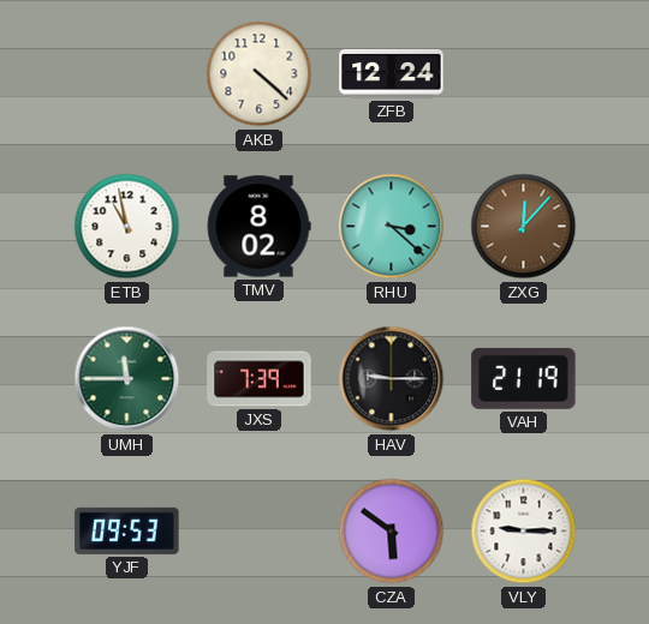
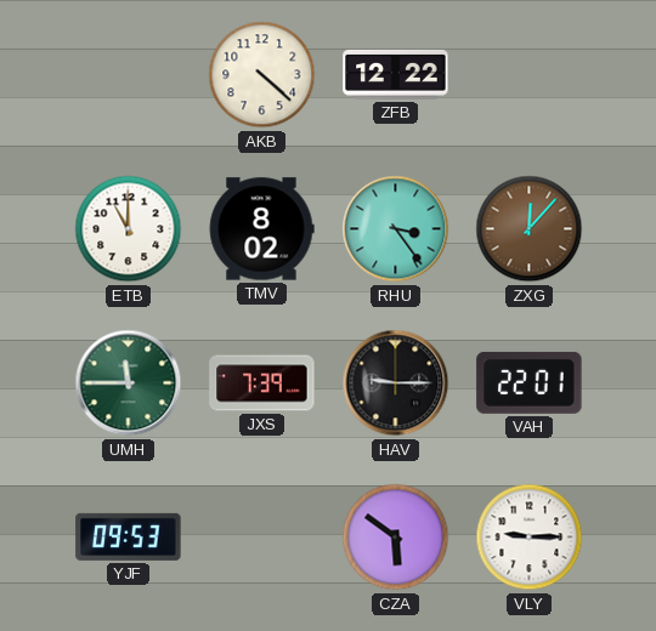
ZFB: 12:24 -> 12:22 (396, 74)
ETB: 10:58 -> 11:00 (129, 229)
RHU: 3:22 -> 3:24 (396, 229)
VAH: 21:19 -> 22:01 (530, 382)
